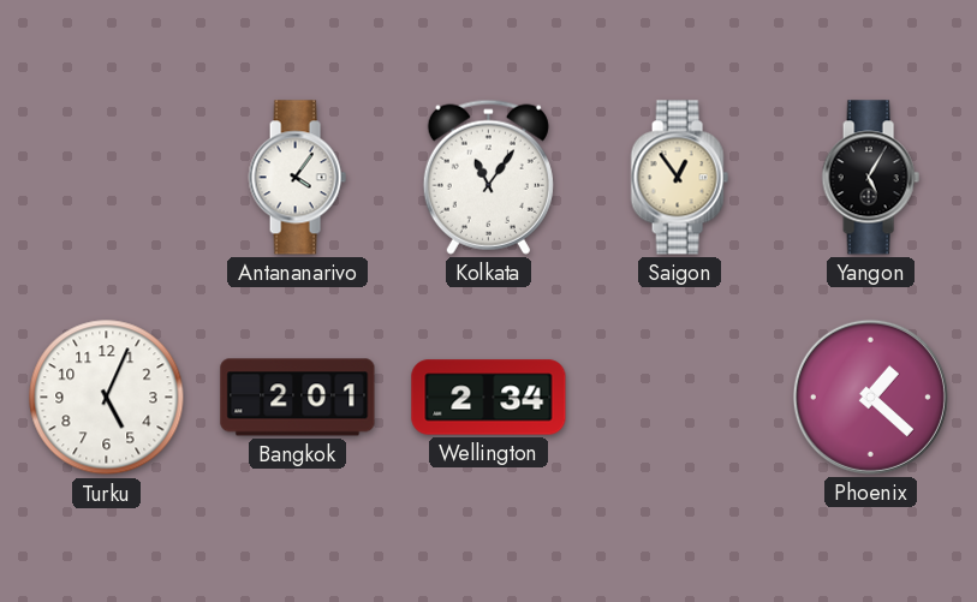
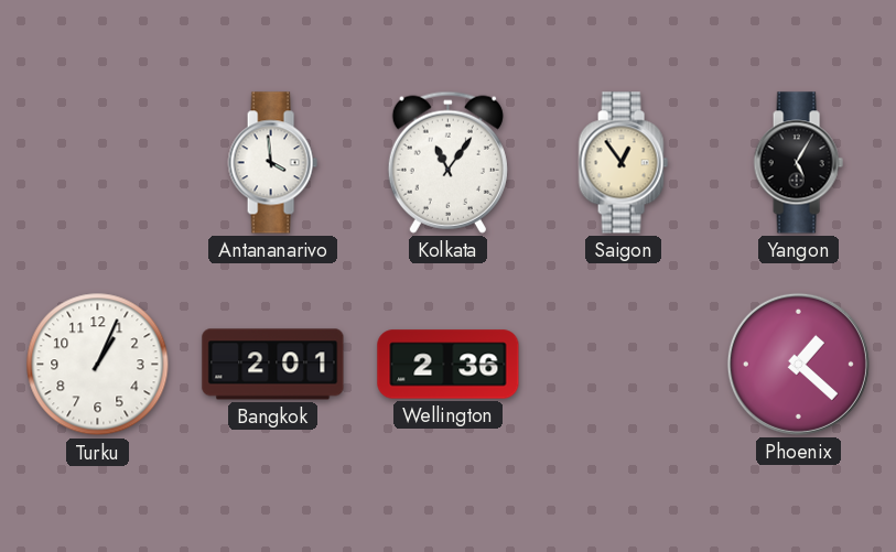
Antananarivo: 4:06 -> 3:59 (272, 163)
Turku: 5:04 -> 1:04 (98, 365)
Wellington: 2:34 -> 2:36 (449, 365)
